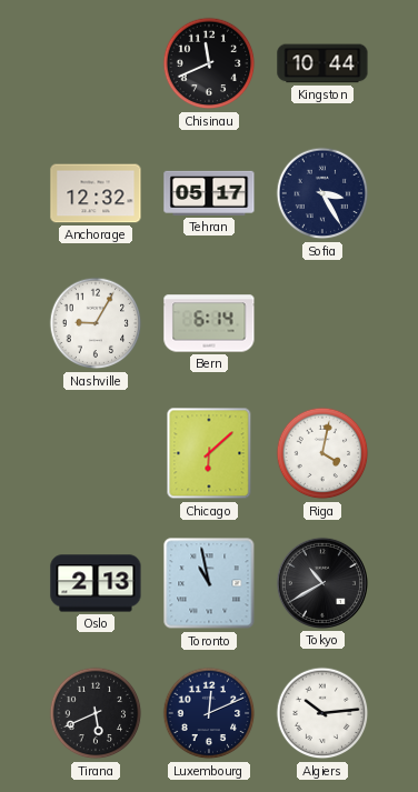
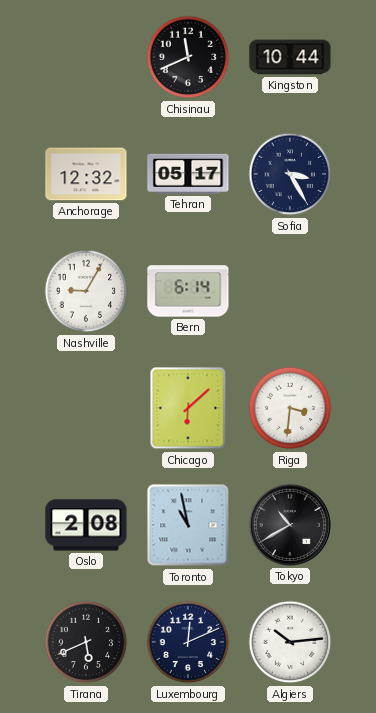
Riga: 4:02 -> 3:31 (290, 408)
Oslo: 2:13 -> 2:08 (86, 525)
